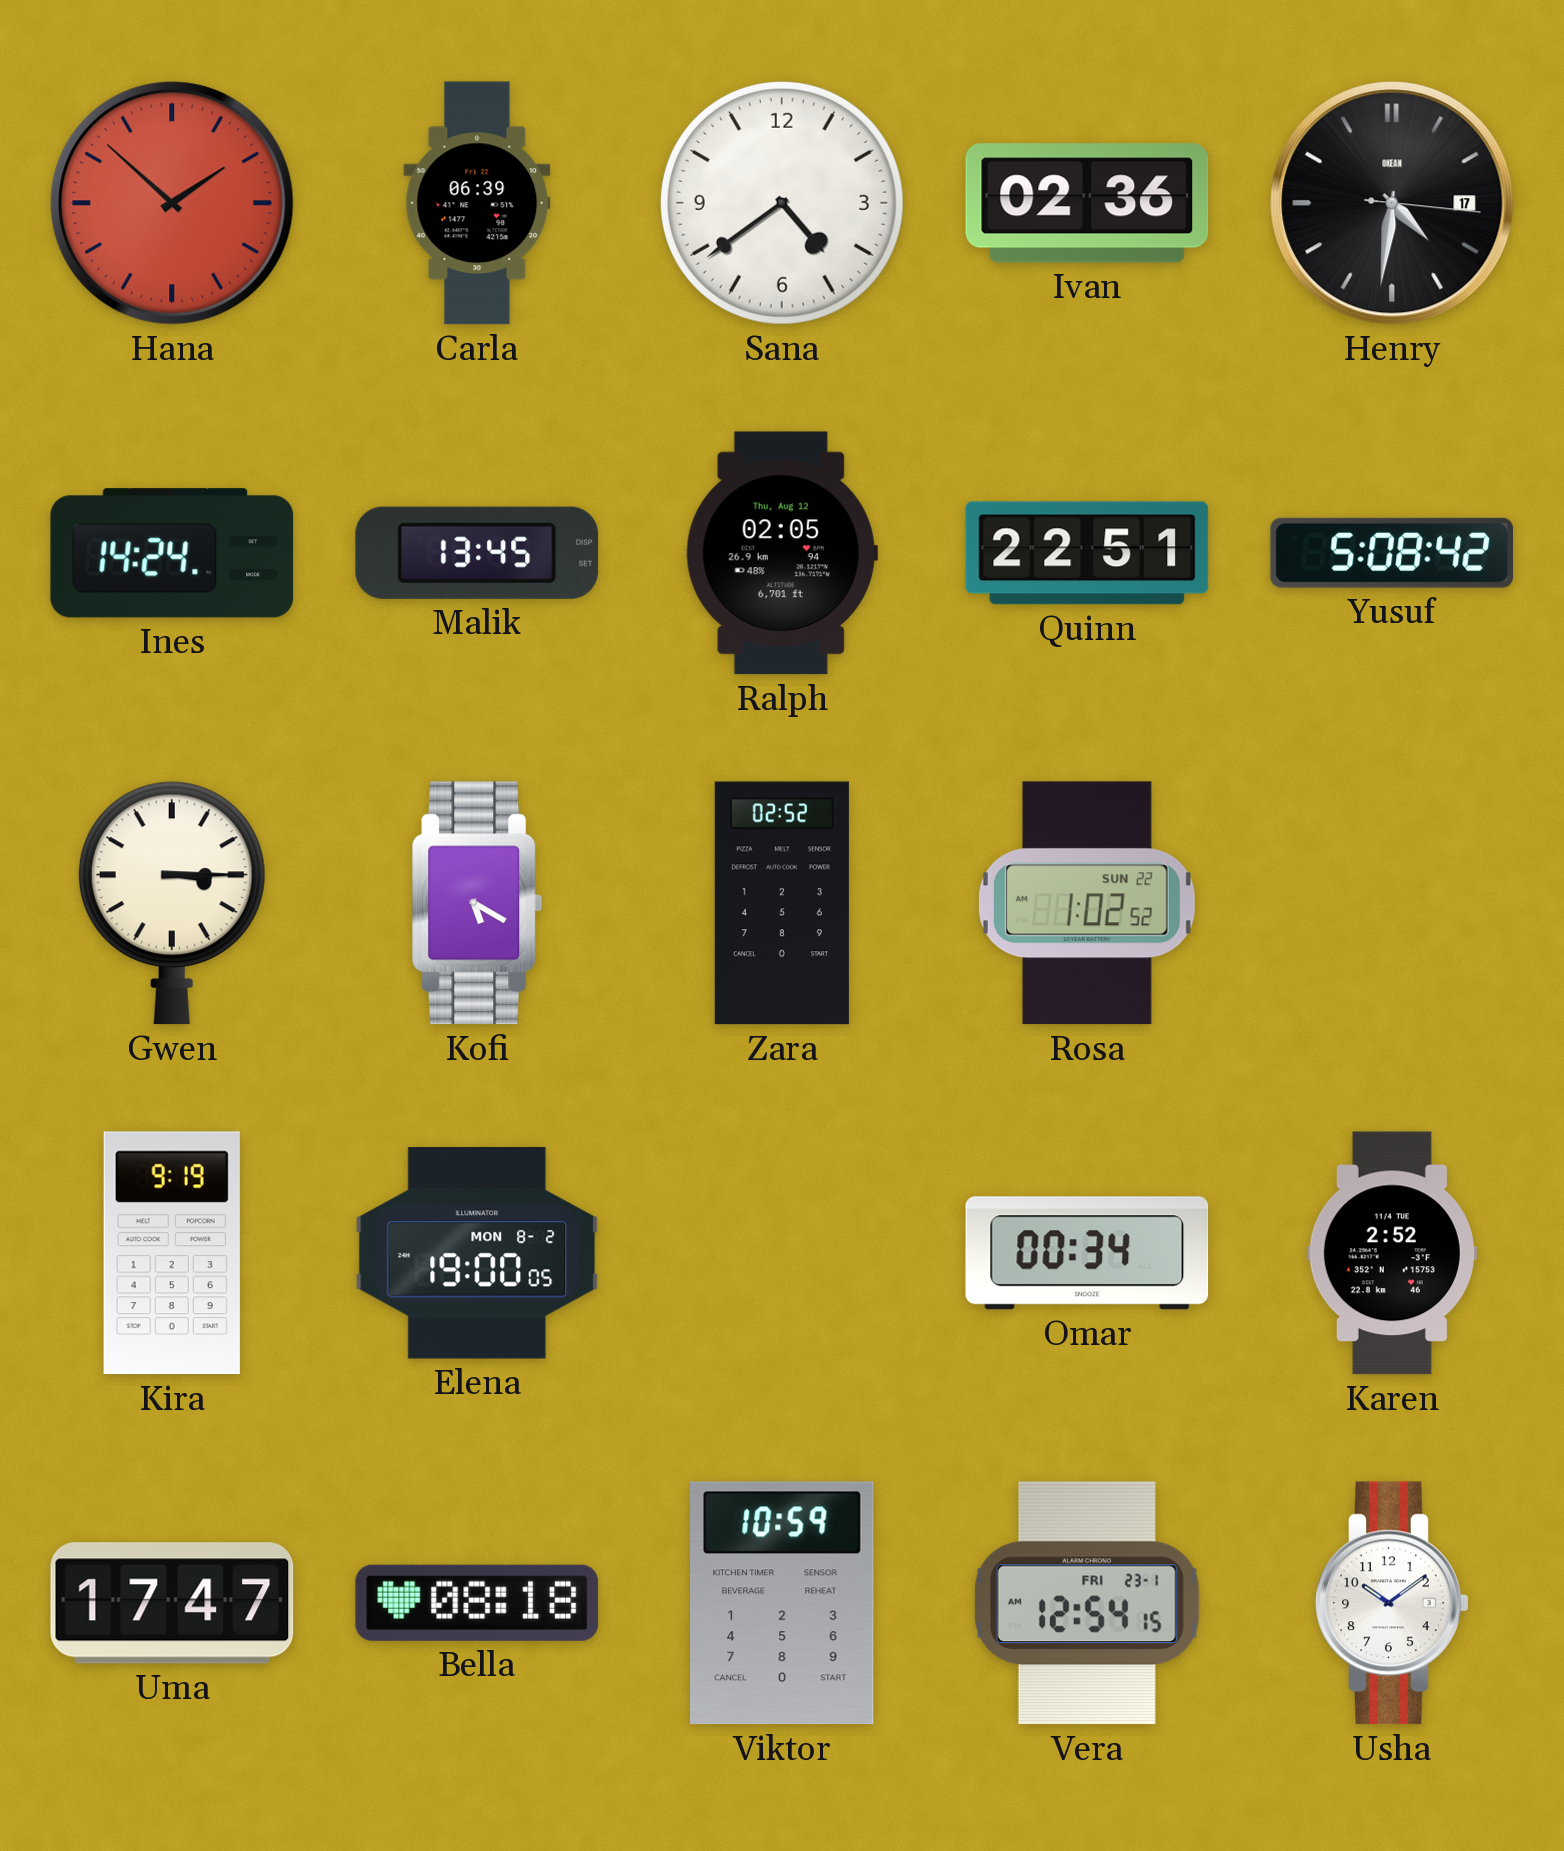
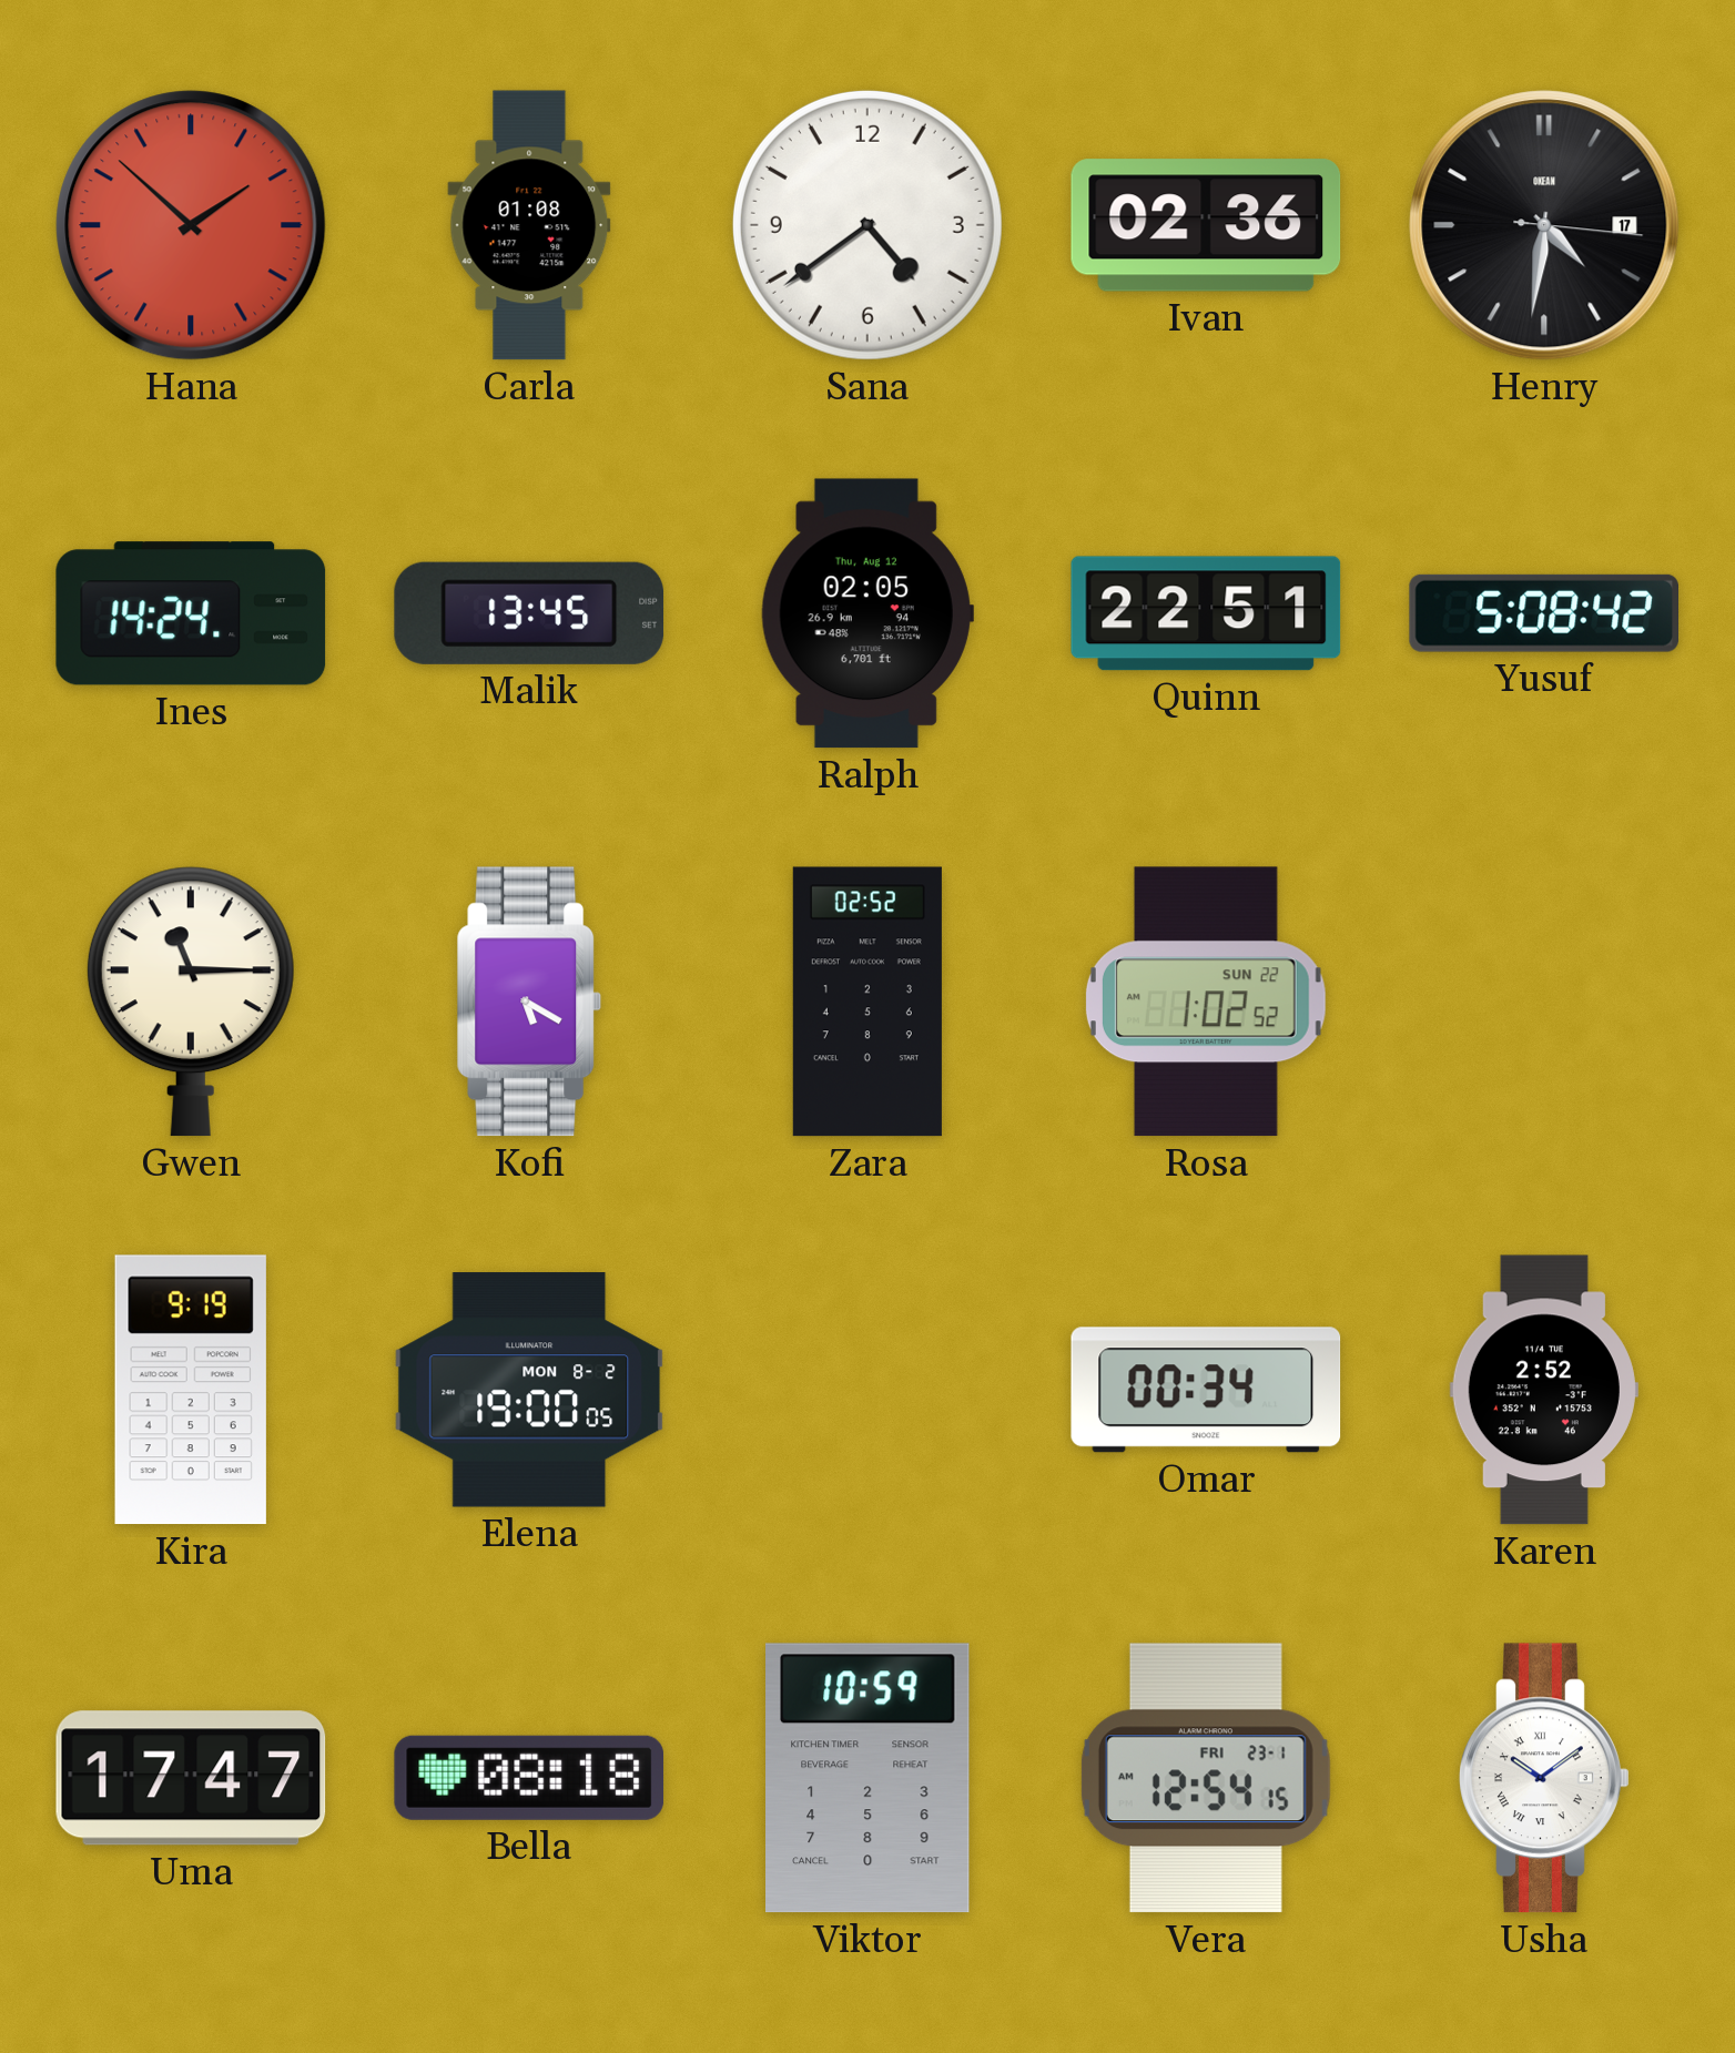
Carla: 06:39 -> 01:08 (529, 225)
Gwen: 3:15 -> 11:15 (191, 1002)
Usha numerals: Arabic -> Roman (1544, 1778)
